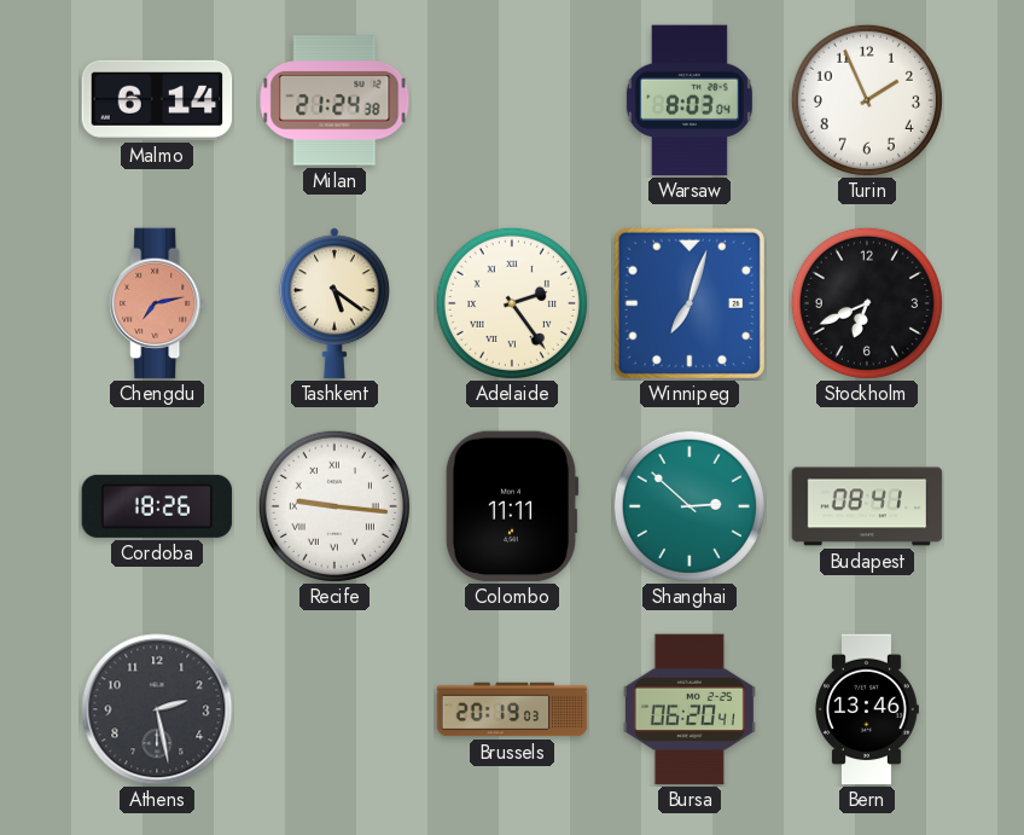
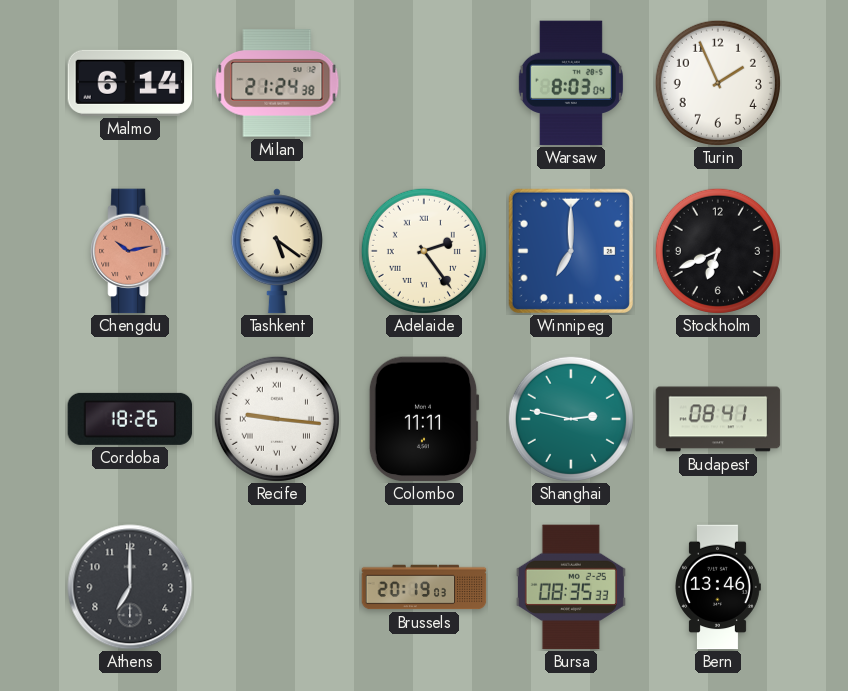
Chengdu: 7:13 -> 10:13 (130, 251)
Winnipeg: 7:03 -> 7:00 (571, 251)
Shanghai: 2:52 -> 2:47 (571, 419)
Athens: 2:28 -> 7:00 (130, 587)
Bursa: 06:20 -> 08:35 (571, 587)
